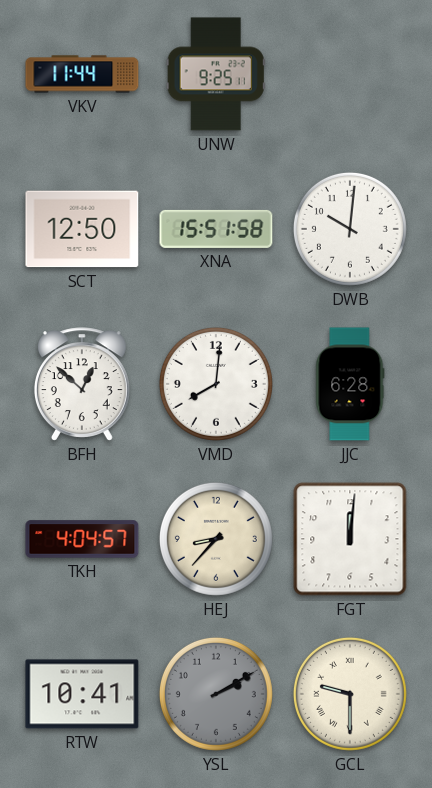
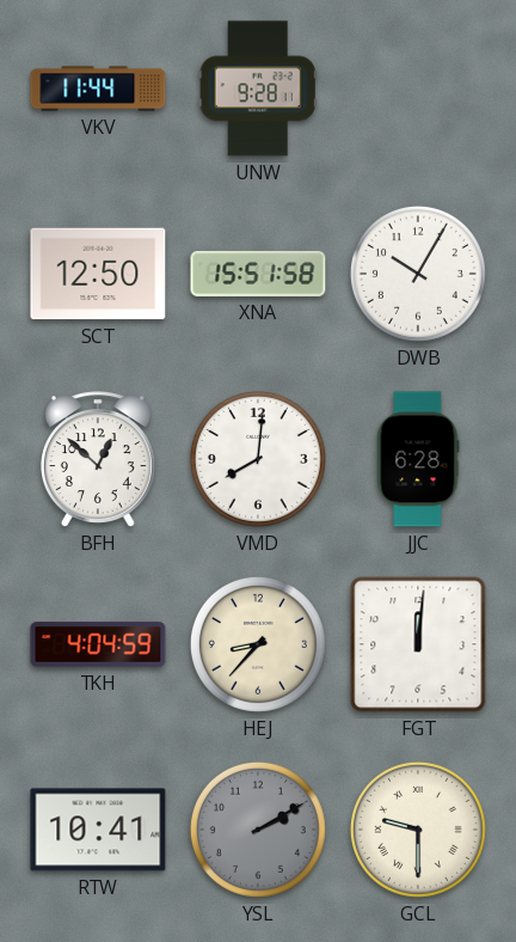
UNW: 9:25 -> 9:28 (258, 88)
DWB: 10:01 -> 10:05 (418, 274)
TKH: 4:04:57 -> 4:04:59 (98, 644)
